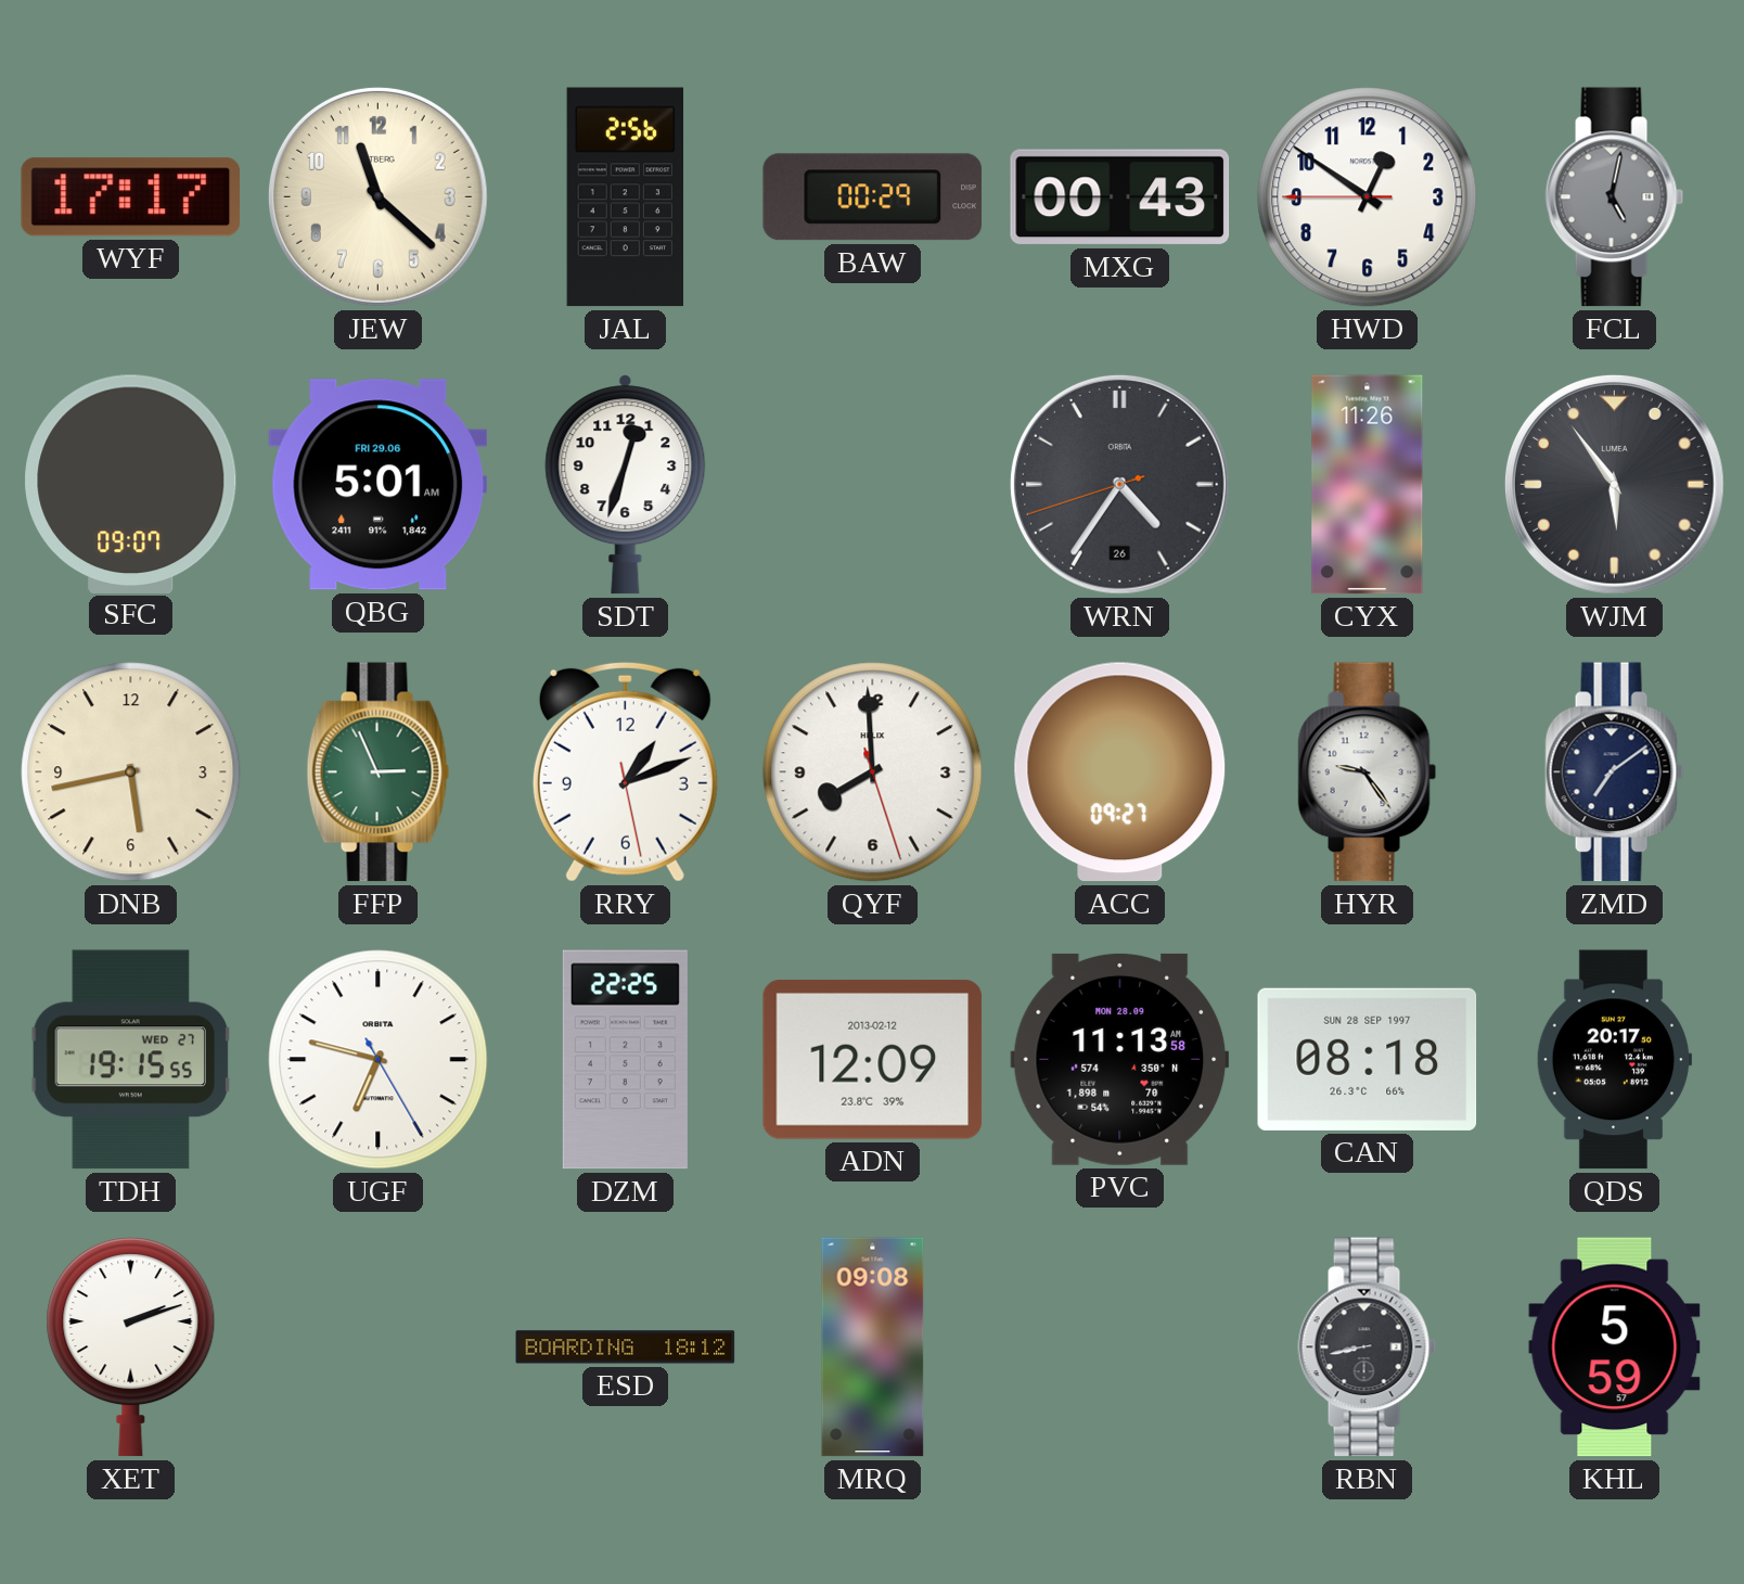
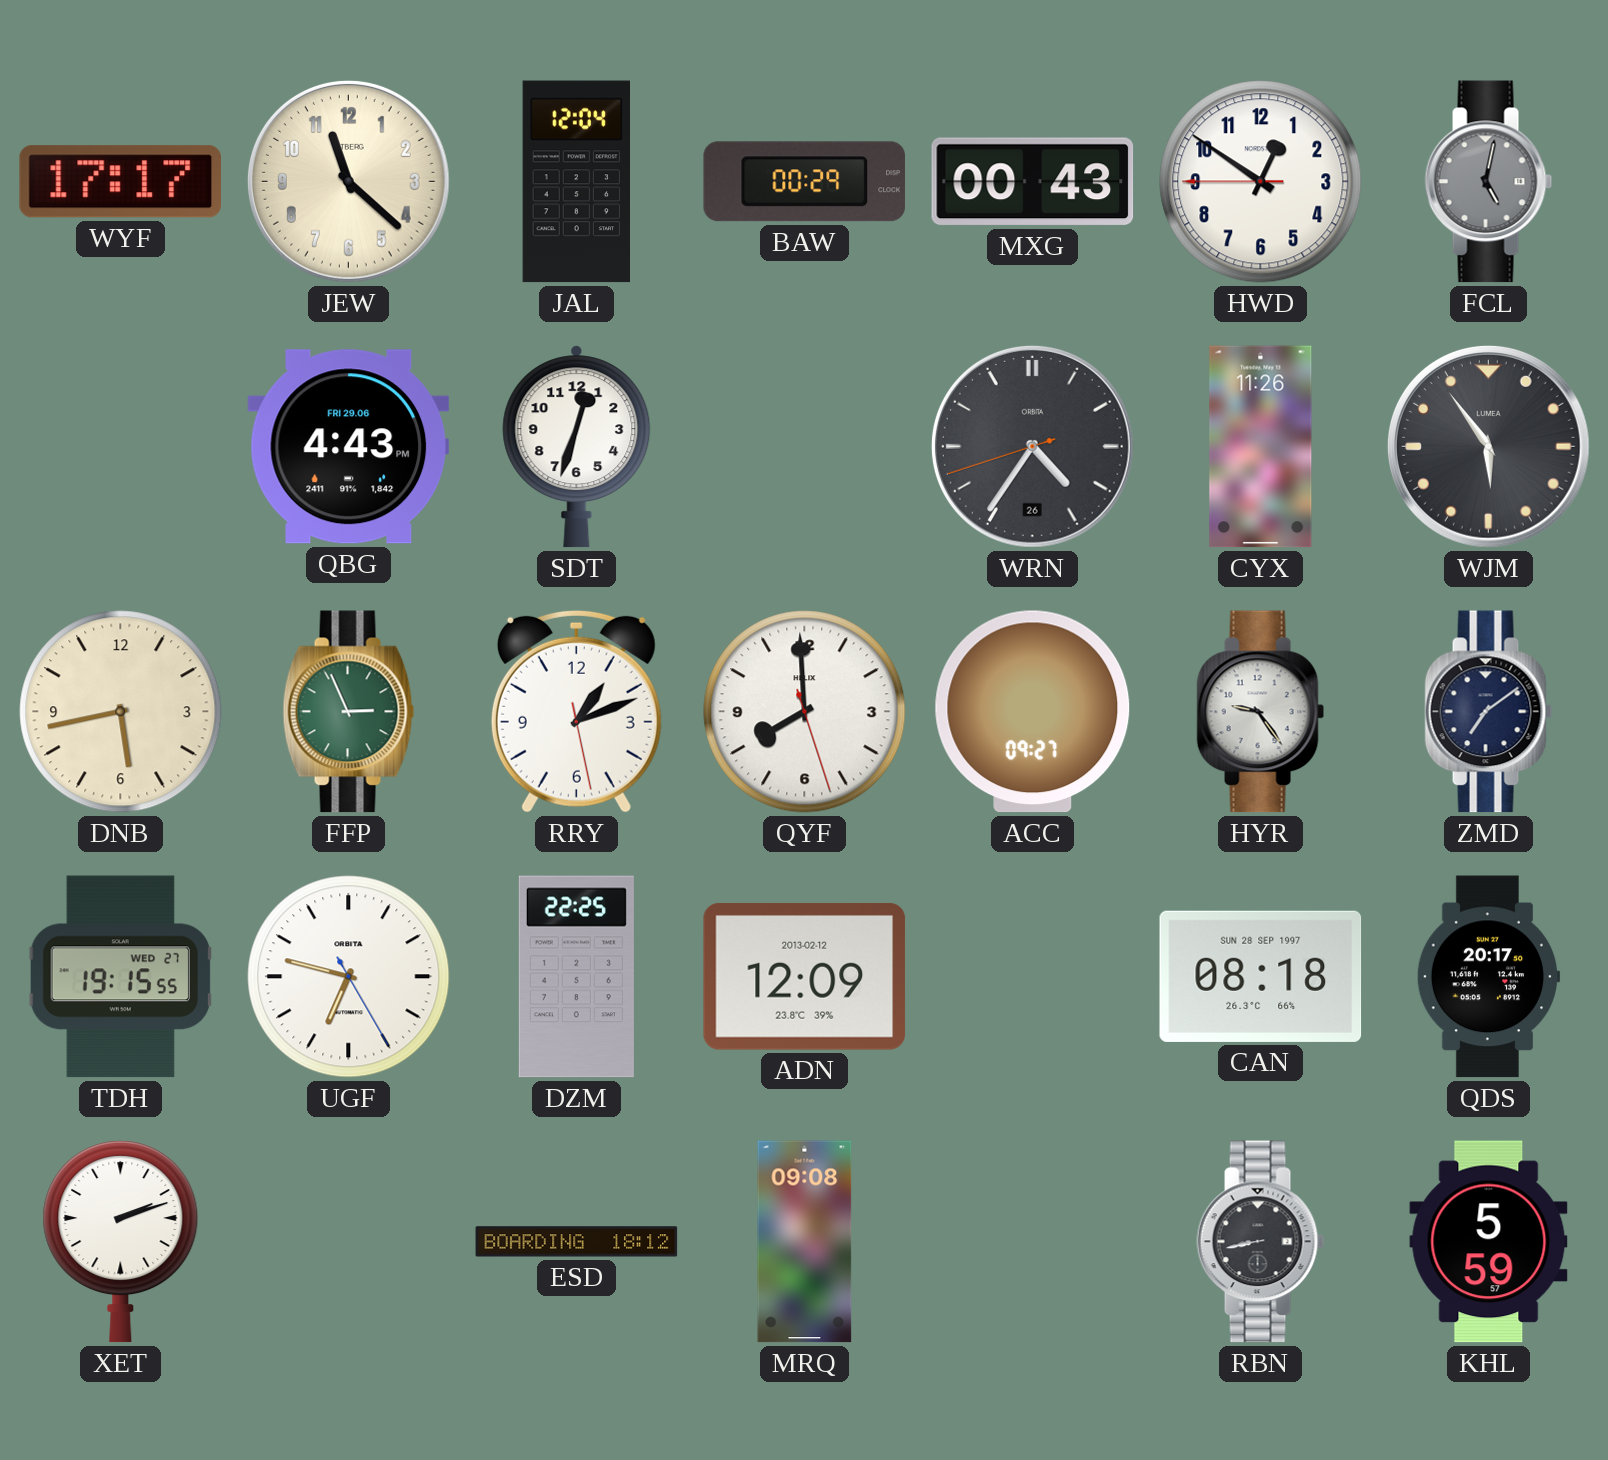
JAL: 2:56 -> 12:04 (576, 182)
SFC: 09:07 -> none (131, 484)
QBG: 5:01 -> 4:43 (349, 447)
PVC: 11:13 -> none (1120, 1059)
